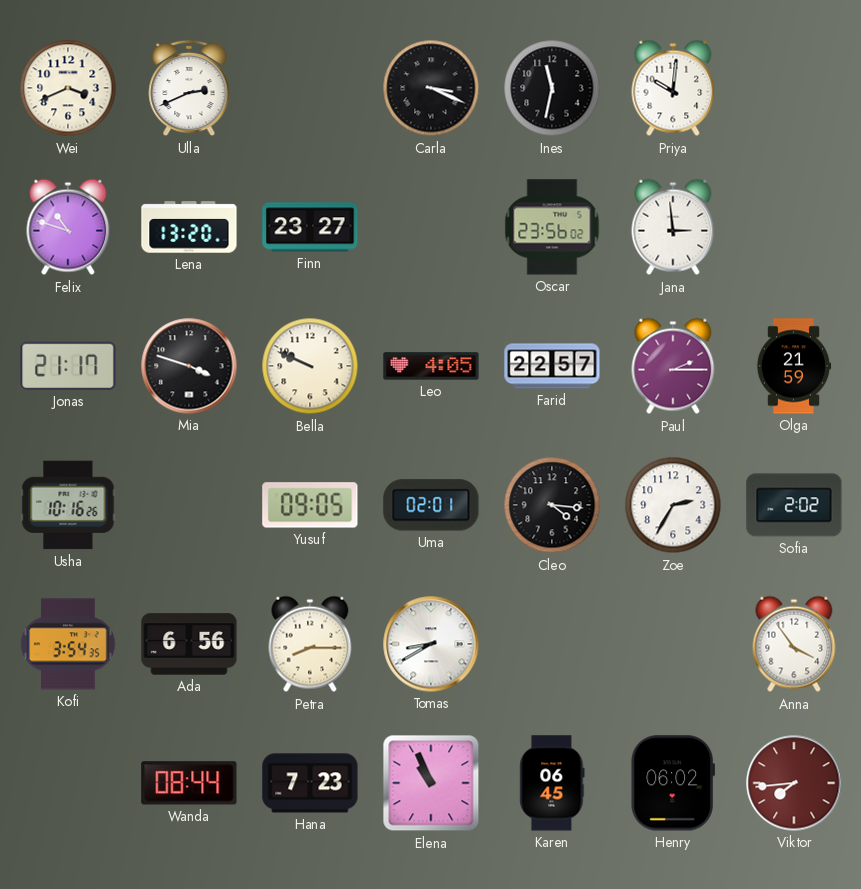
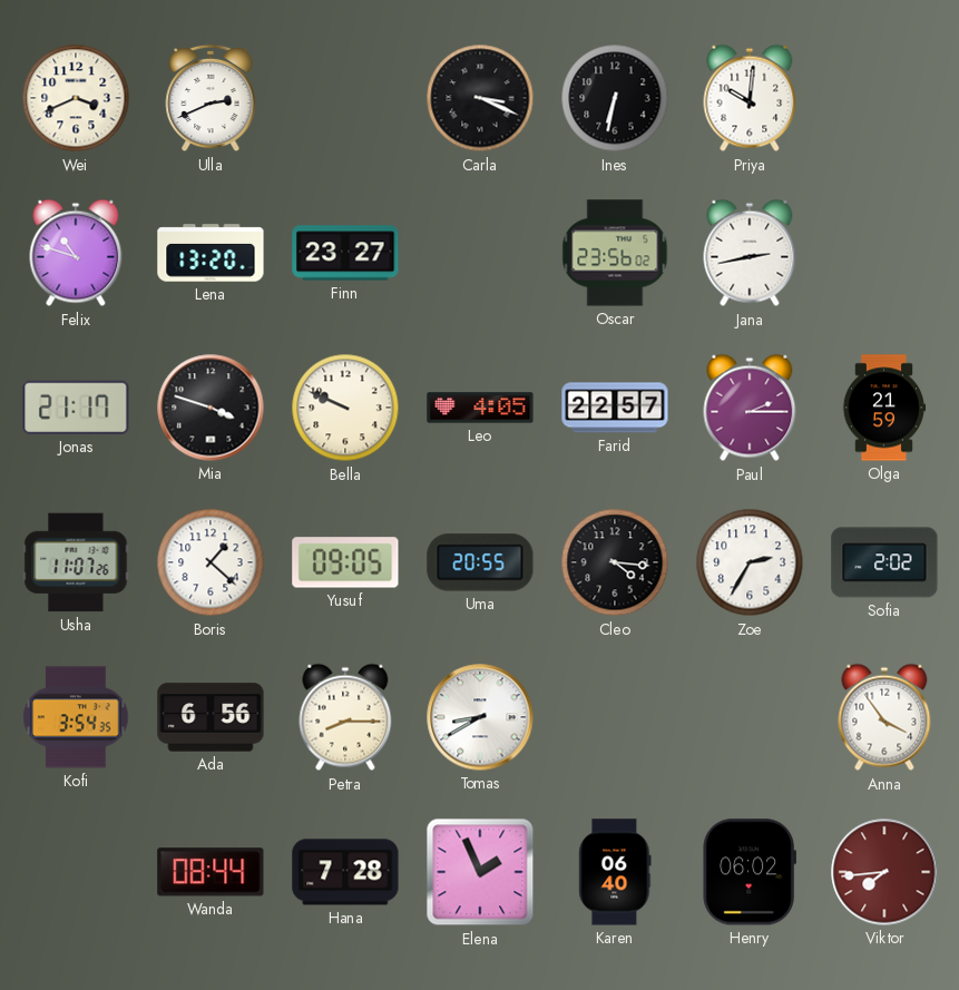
Ines: 11:32 -> 6:32 (615, 98)
Jana: 2:59 -> 2:43 (750, 253)
Usha: 10:16 -> 11:07 (76, 562)
Boris: none -> 1:22 (211, 562)
Uma: 02:01 -> 20:55 (480, 562)
Hana: 7:23 -> 7:28 (345, 872)
Elena: 10:56 -> 1:56 (480, 872)
Karen: 06:45 -> 06:40 (615, 872)
